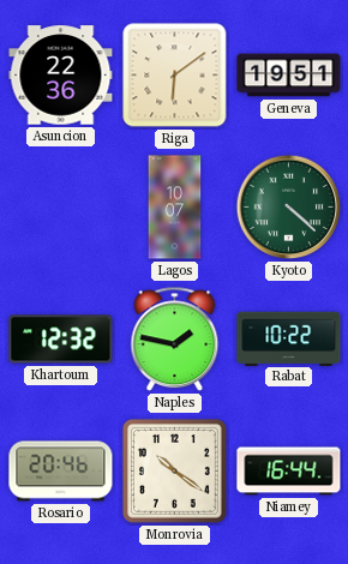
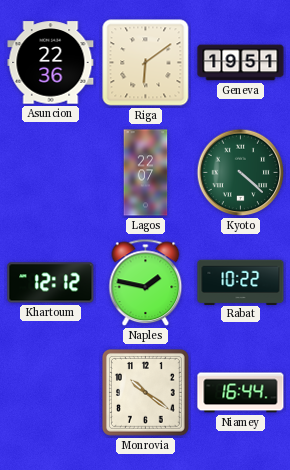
Lagos: 10:07 -> 22:07 (146, 173)
Khartoum: 12:32 -> 12:12 (51, 283)
Rosario: 20:46 -> none (61, 472)
